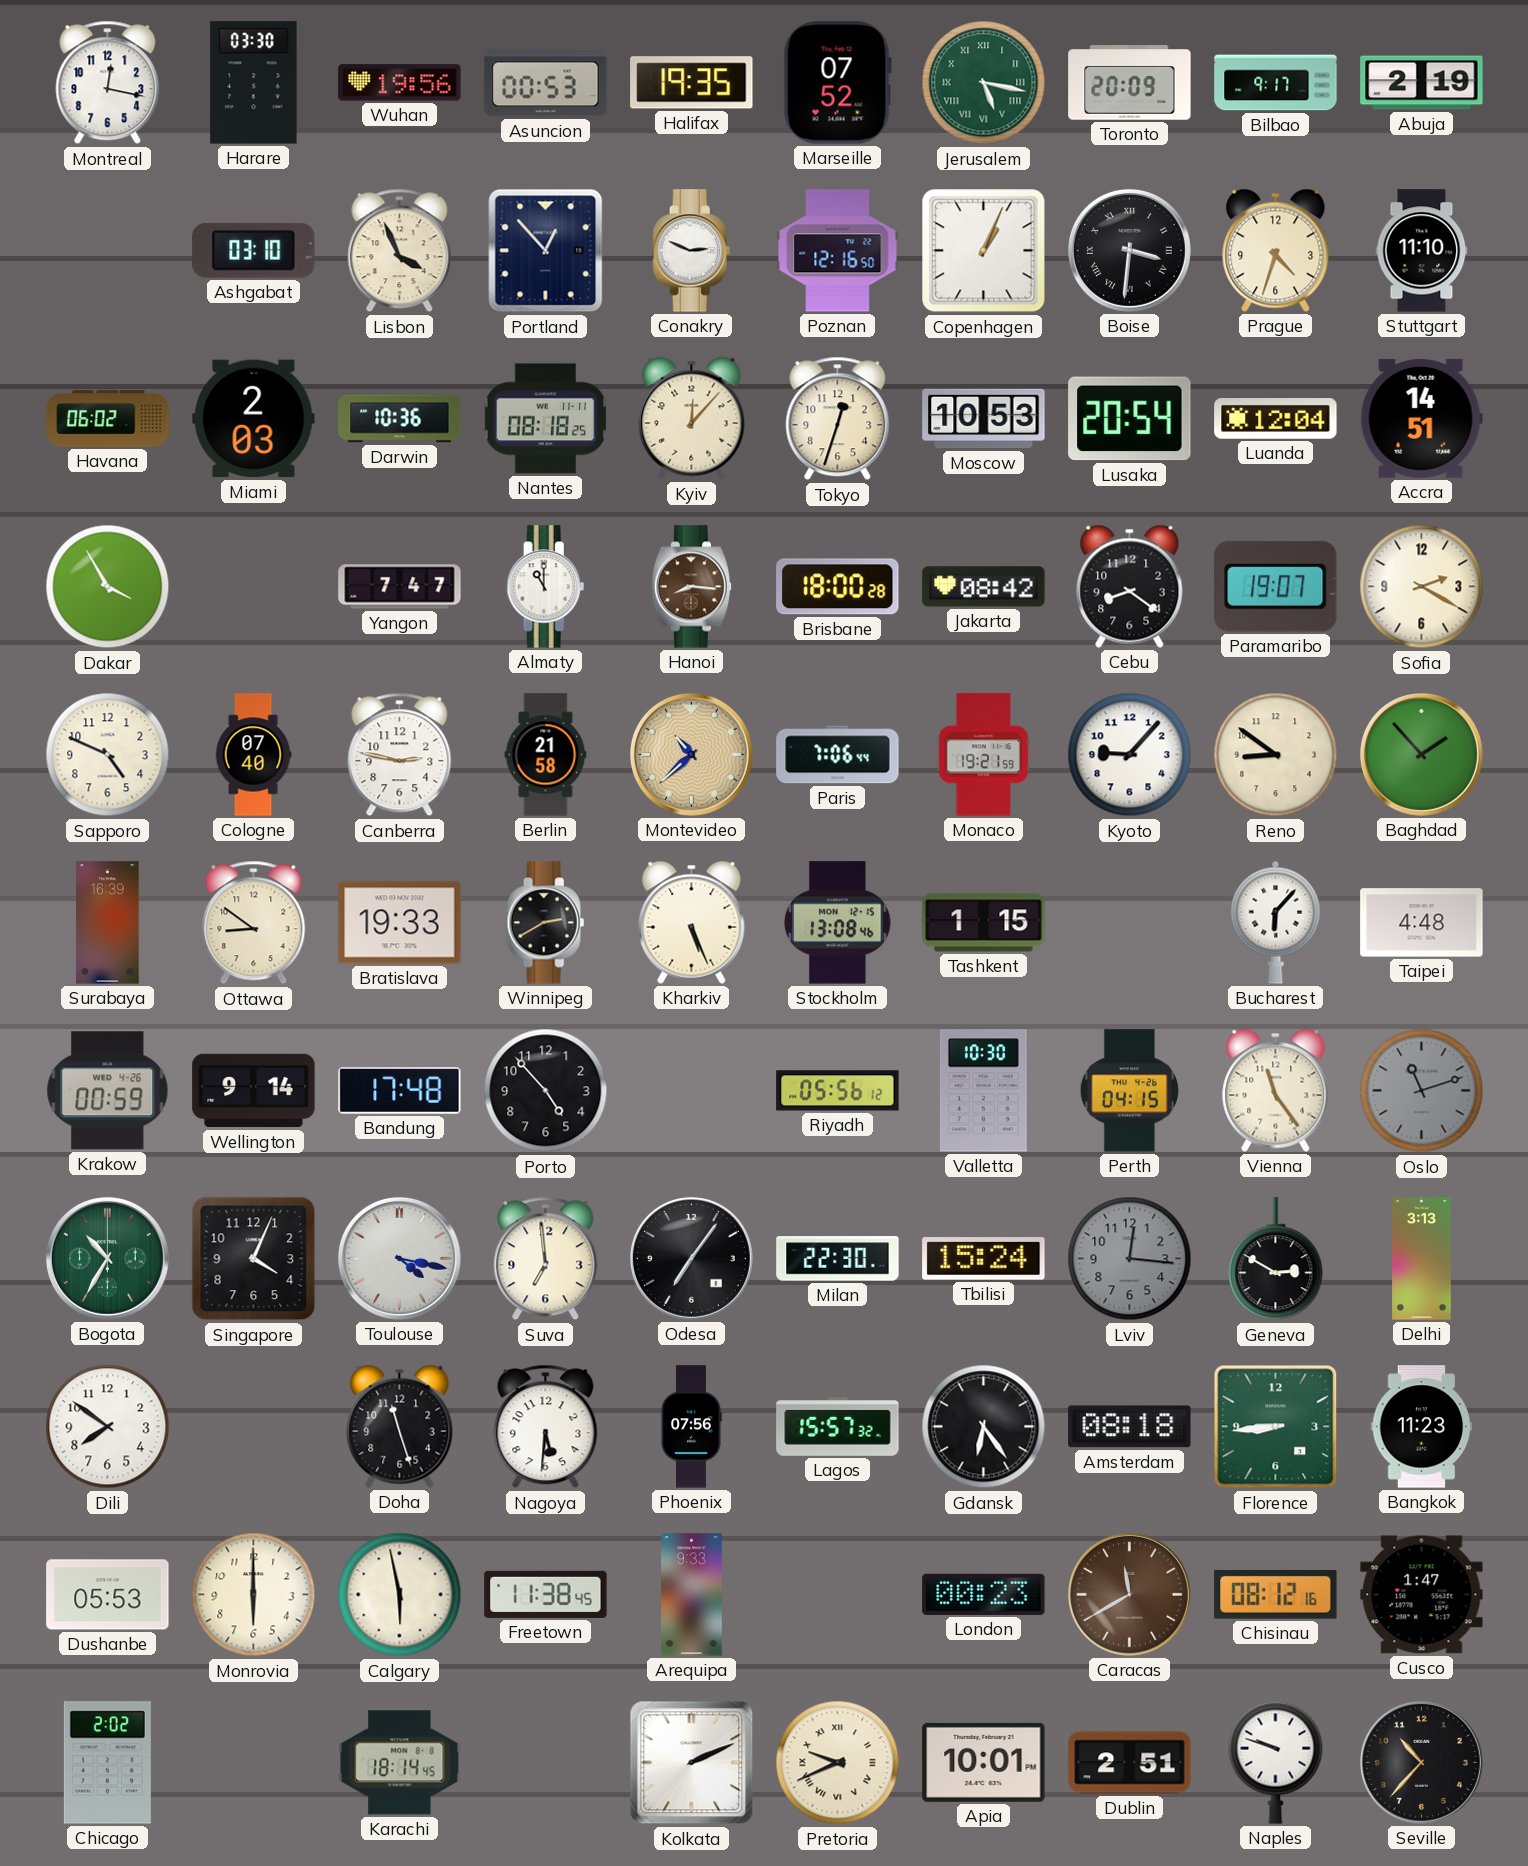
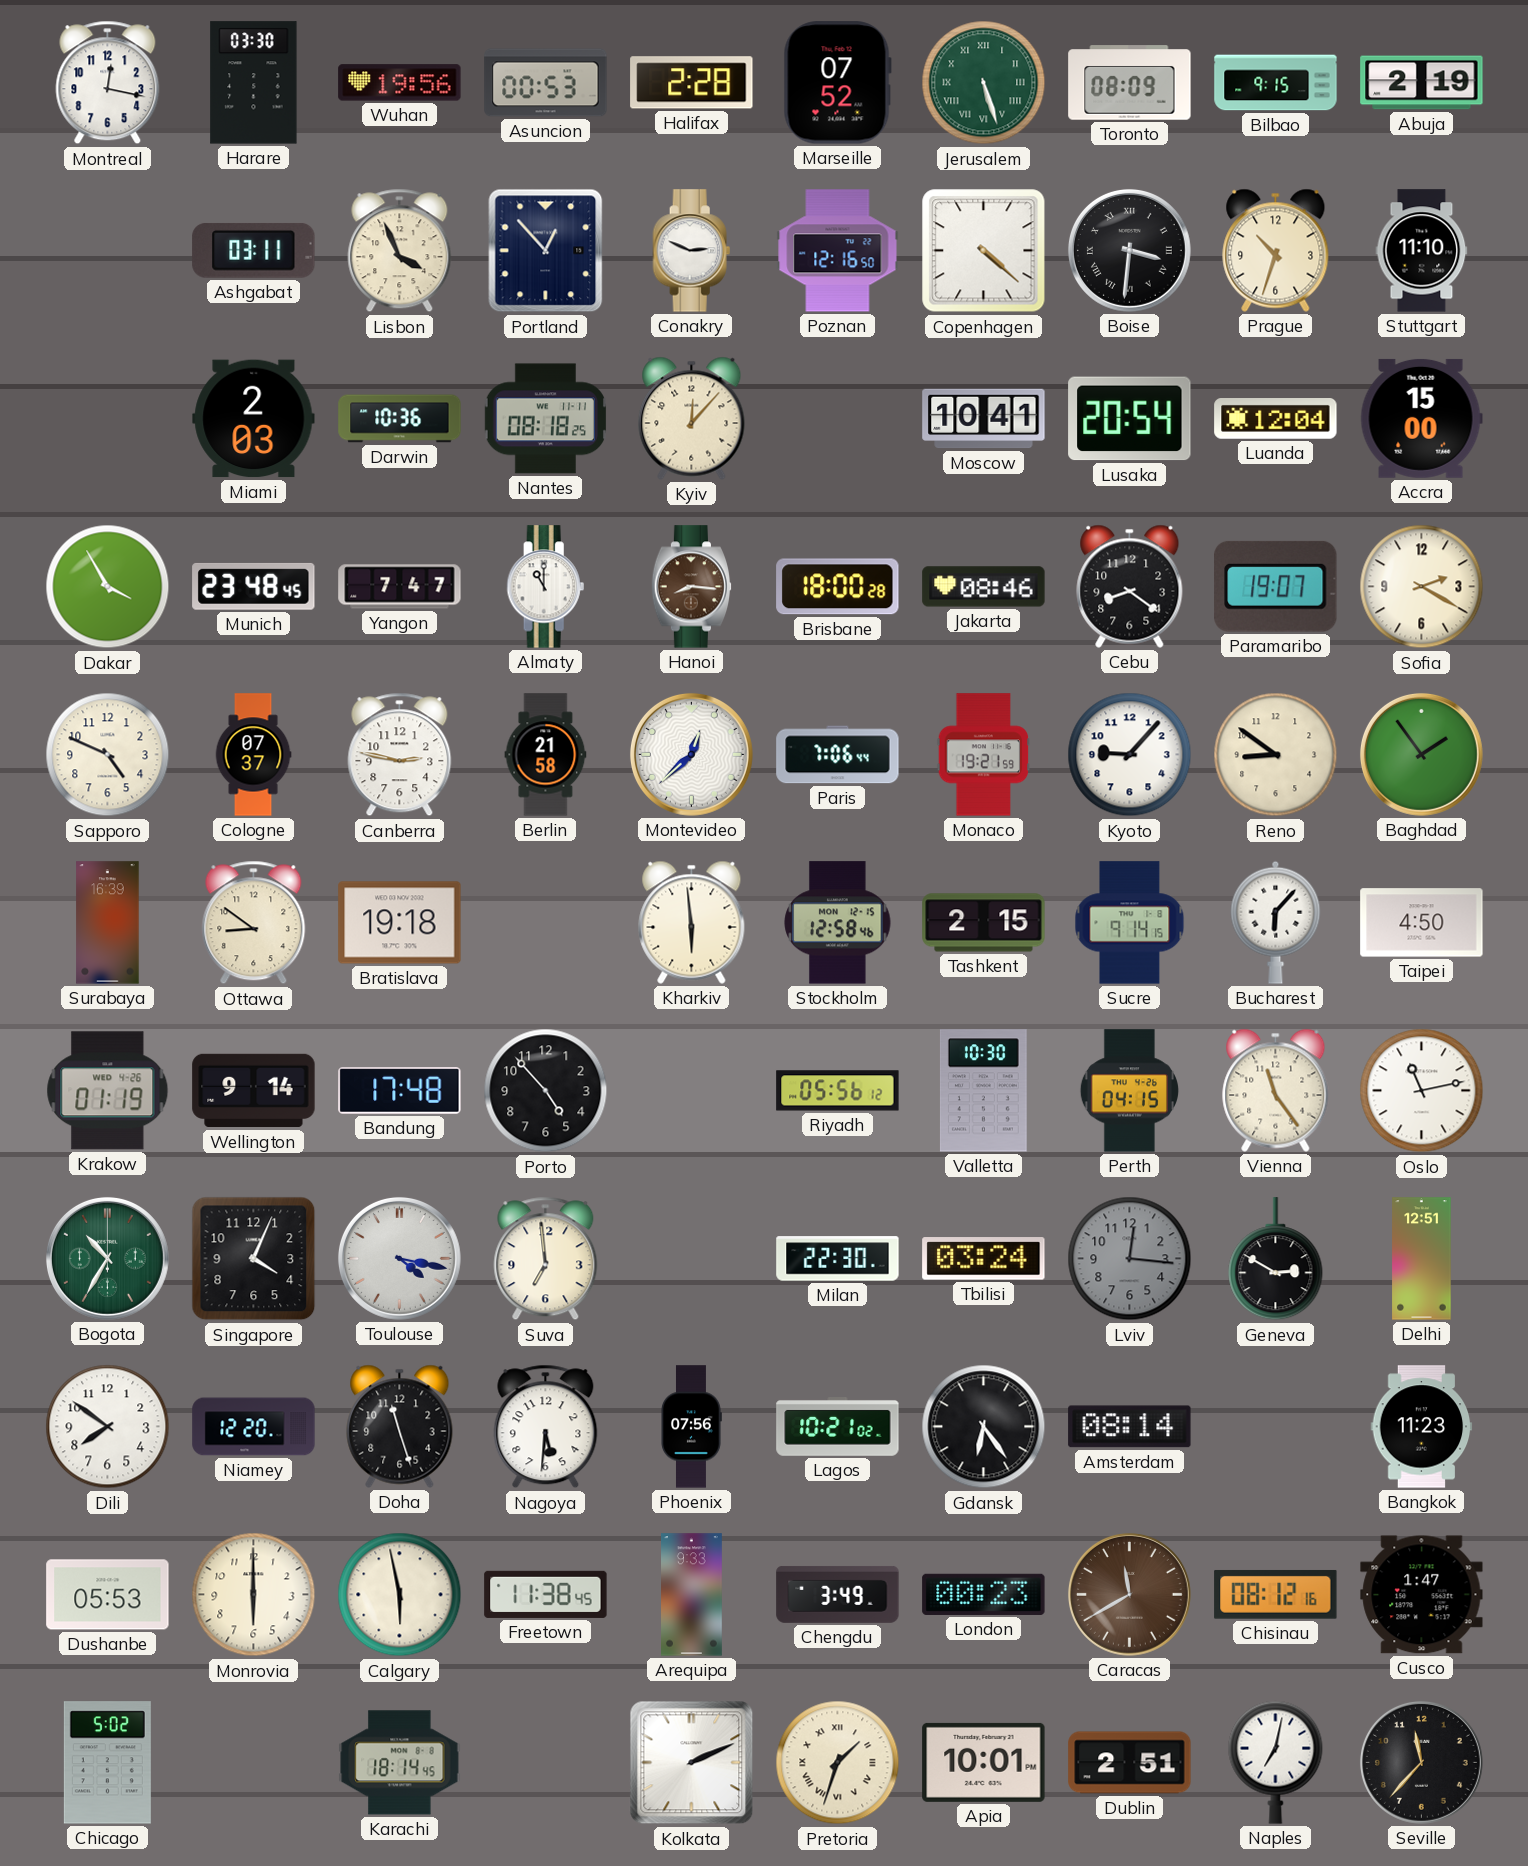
Halifax: 19:35 -> 2:28 (692, 83)
Jerusalem: 5:17 -> 5:27 (984, 83)
Toronto: 20:09 -> 08:09 (1130, 83)
Bilbao: 9:17 -> 9:15 (1276, 83)
Ashgabat: 03:10 -> 03:11 (254, 250)
Copenhagen: 1:04 -> 4:22 (984, 251)
Prague: 4:33 -> 10:33 (1276, 250)
Havana: 06:02 -> none (108, 419)
Tokyo: 12:33 -> none (838, 419)
Moscow: 10:53 -> 10:41 (984, 419)
Accra: 14:51 -> 15:00 (1421, 418)
Munich: none -> 23:48 (254, 586)
Jakarta: 08:42 -> 08:46 (984, 587)
Cologne: 07:40 -> 07:37 (253, 755)
Montevideo: 10:38 -> 12:38 (691, 754)
Montevideo dial: champagne -> white (691, 754)
Baghdad: 1:53 -> 1:54 (1421, 754)
Bratislava: 19:33 -> 19:18 (400, 923)
Winnipeg: 2:40 -> none (546, 923)
Kharkiv: 5:26 -> 5:59 (692, 922)
Stockholm: 13:08 -> 12:58 (838, 923)
Tashkent: 1:15 -> 2:15 (984, 923)
Sucre: none -> 9:14 (1130, 923)
Taipei: 4:48 -> 4:50 (1422, 923)
Krakow: 00:59 -> 01:19 (108, 1091)
Oslo: 11:12 -> 11:13 (1422, 1091)
Oslo dial: grey -> white (1422, 1091)
Odesa: 7:06 -> none (691, 1258)
Tbilisi: 15:24 -> 03:24 (984, 1259)
Delhi: 3:13 -> 12:51 (1422, 1259)
Niamey: none -> 12:20 (254, 1427)
Lagos: 15:57 -> 10:21 (838, 1427)
Amsterdam: 08:18 -> 08:14 (1130, 1427)
Florence: 8:44 -> none (1276, 1427)
Chengdu: none -> 3:49 (838, 1594)
Chicago: 2:02 -> 5:02 (107, 1763)
Pretoria: 9:41 -> 1:33 (838, 1763)
Naples: 9:48 -> 7:02 (1276, 1762)
Seville: 10:37 -> 11:37 (1421, 1762)
